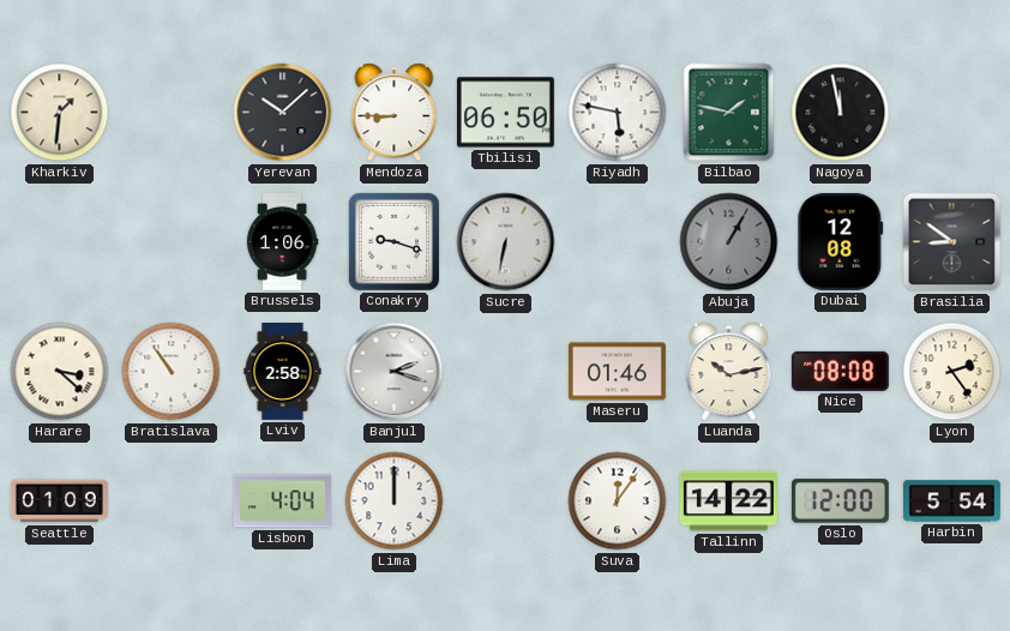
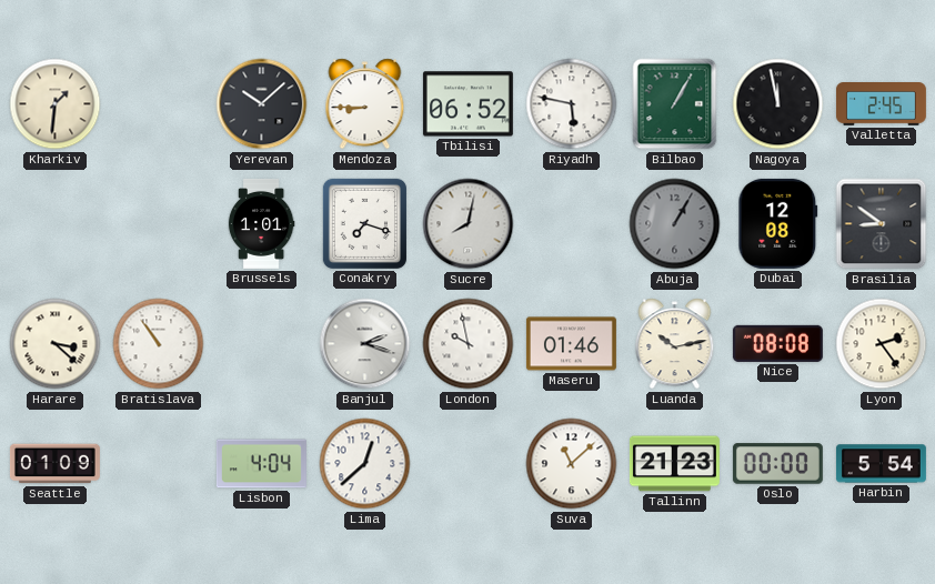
Tbilisi: 06:50 -> 06:52 (467, 104)
Bilbao: 1:47 -> 1:05 (675, 104)
Valletta: none -> 2:45 (881, 104)
Brussels: 1:06 -> 1:01 (261, 223)
Conakry: 9:18 -> 7:18 (364, 223)
Sucre: 6:32 -> 8:02 (469, 224)
Lviv: 2:58 -> none (283, 371)
London: none -> 9:58 (469, 344)
Lima: 12:00 -> 12:38 (365, 464)
Suva: 12:06 -> 11:08 (572, 464)
Tallinn: 14:22 -> 21:23 (674, 464)
Oslo: 12:00 -> 00:00 (777, 464)
